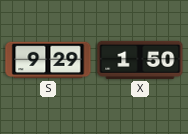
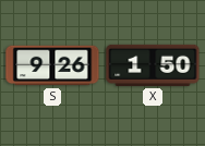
S: 9:29 -> 9:26 (52, 65)
